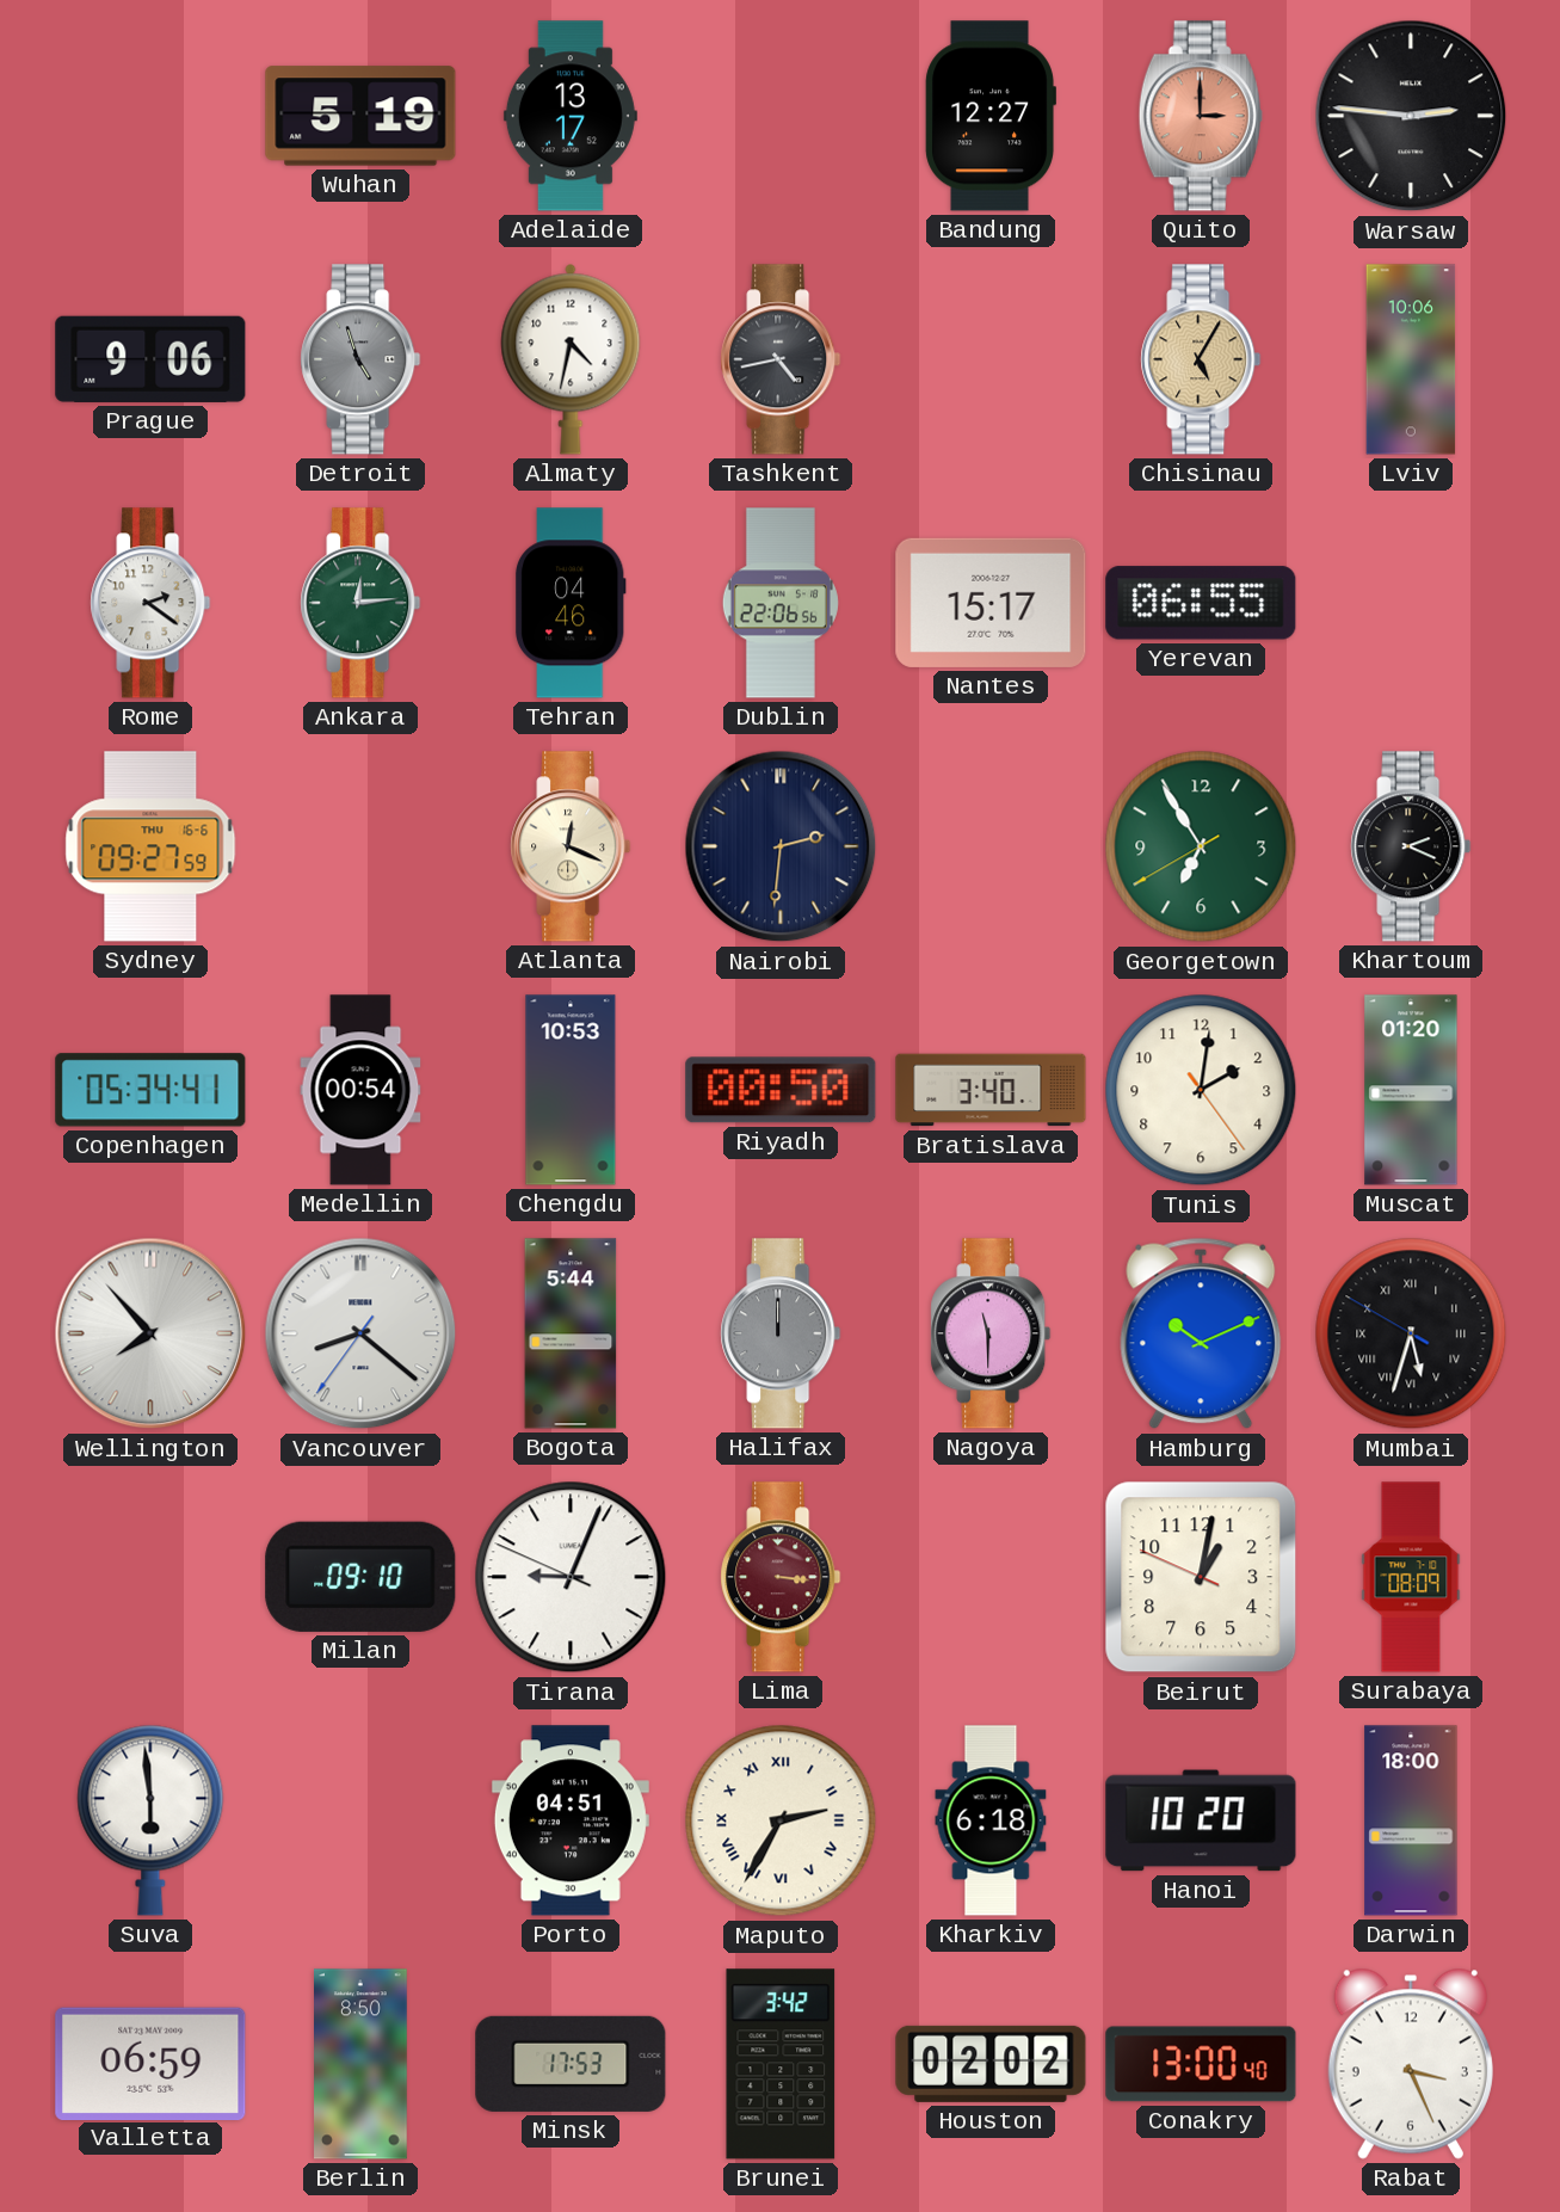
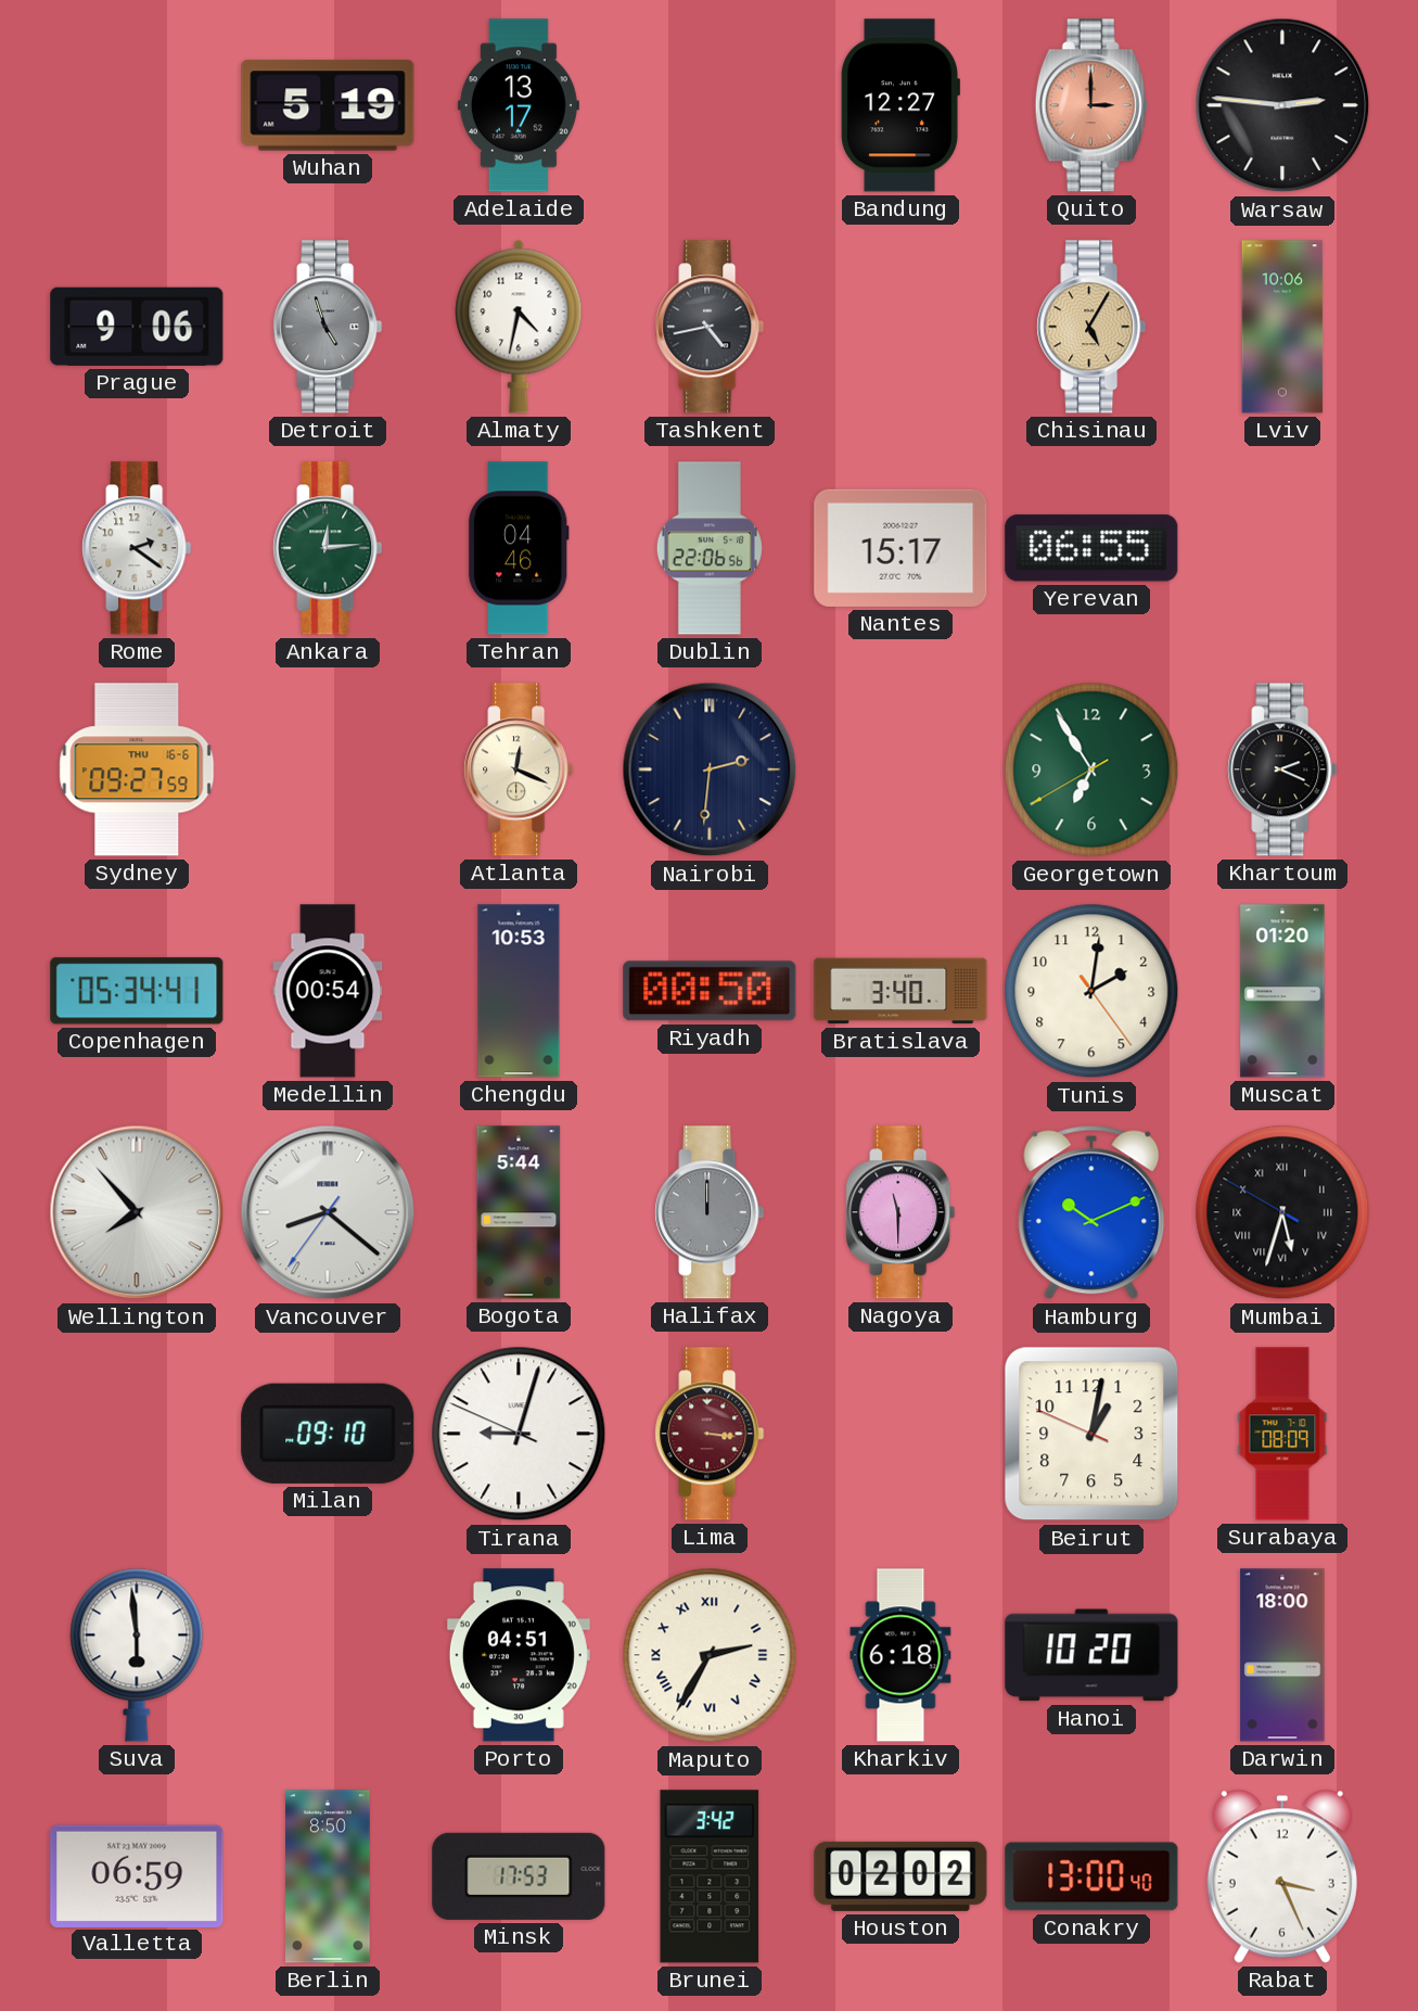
Tirana: 9:03 -> 9:02 (519, 1434)
